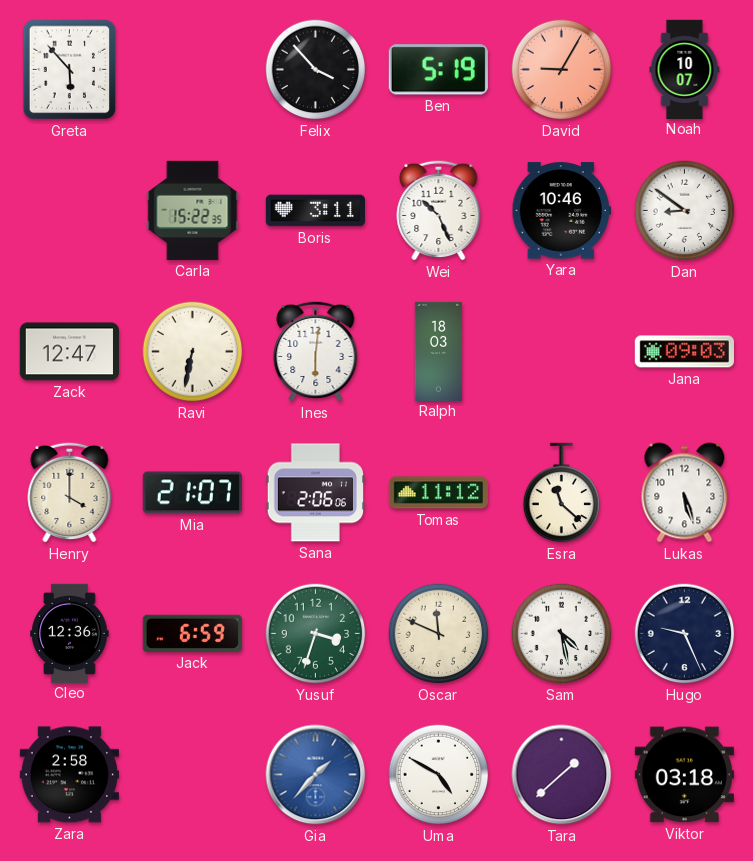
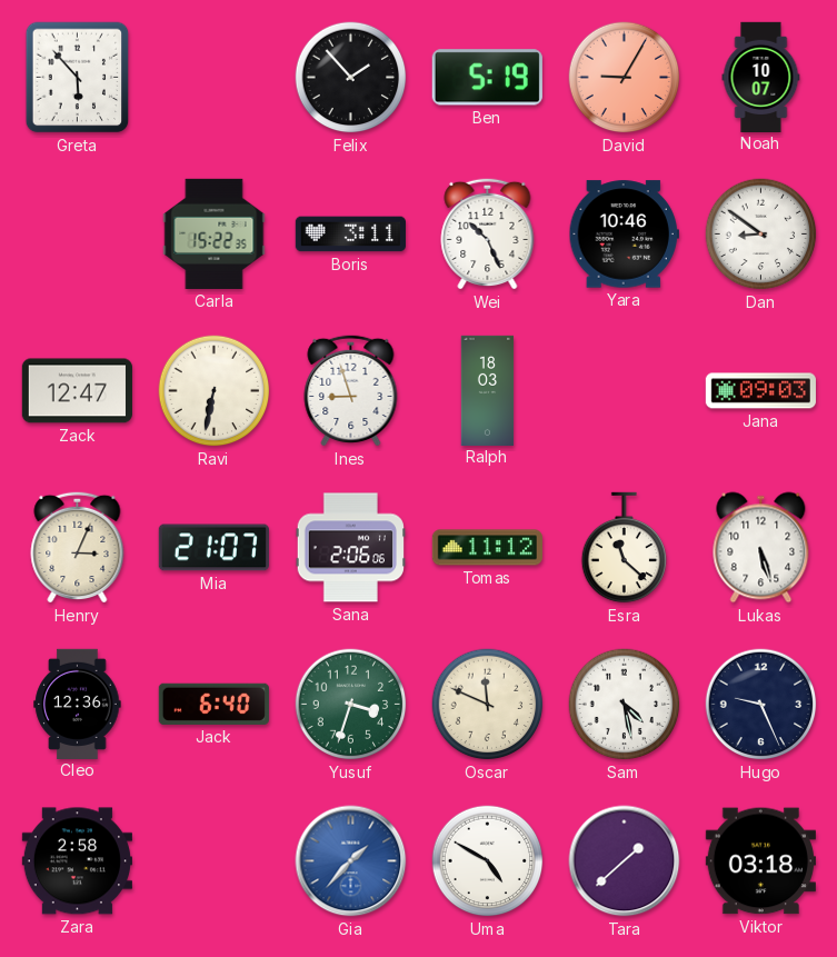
Felix: 3:53 -> 1:53 (351, 78)
Ines: 6:01 -> 8:57 (351, 390)
Henry: 4:00 -> 3:04 (78, 547)
Jack: 6:59 -> 6:40 (213, 704)
